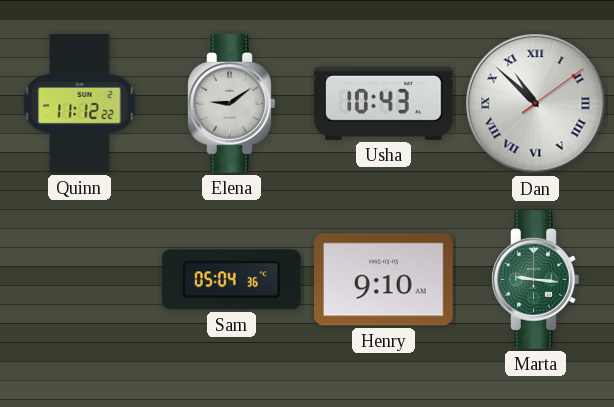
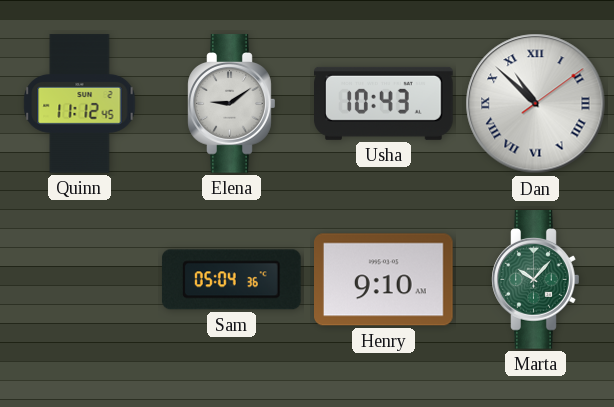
Quinn: 11:12:22 -> 11:12:45 (80, 104)
Marta: 9:16 -> 10:07 (536, 280)
